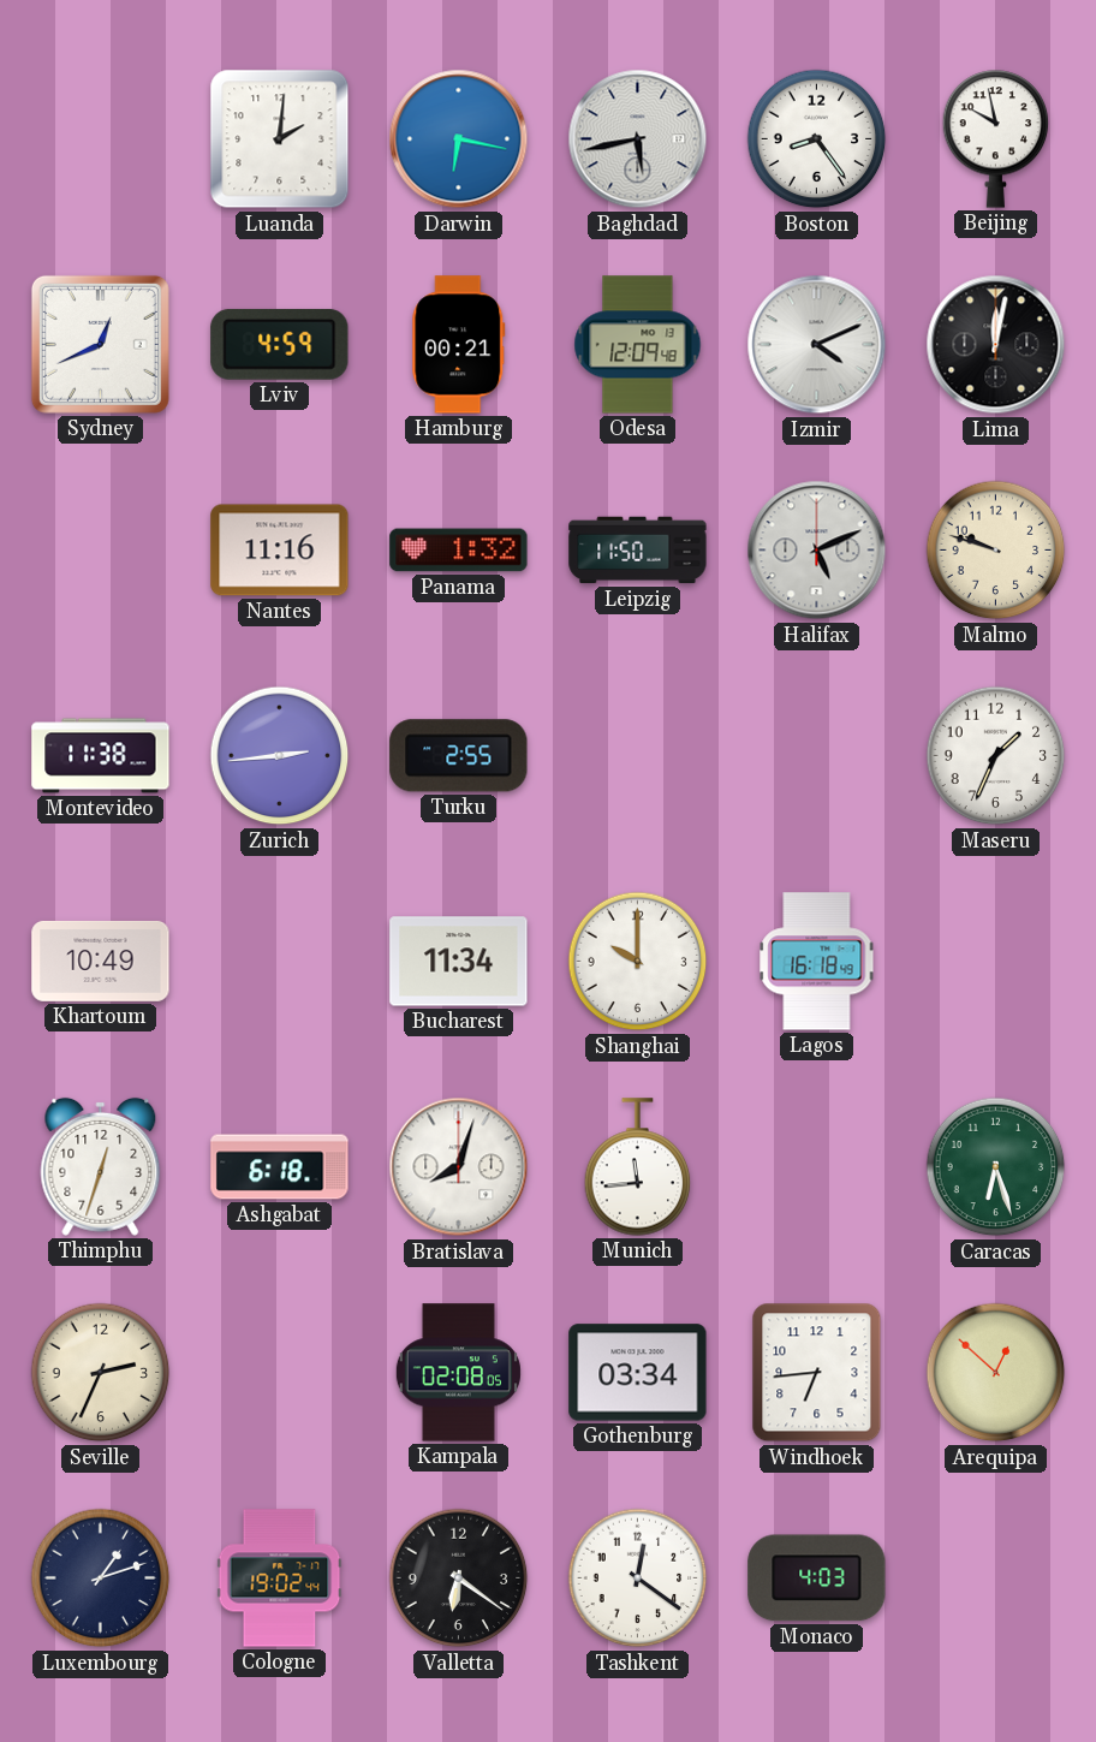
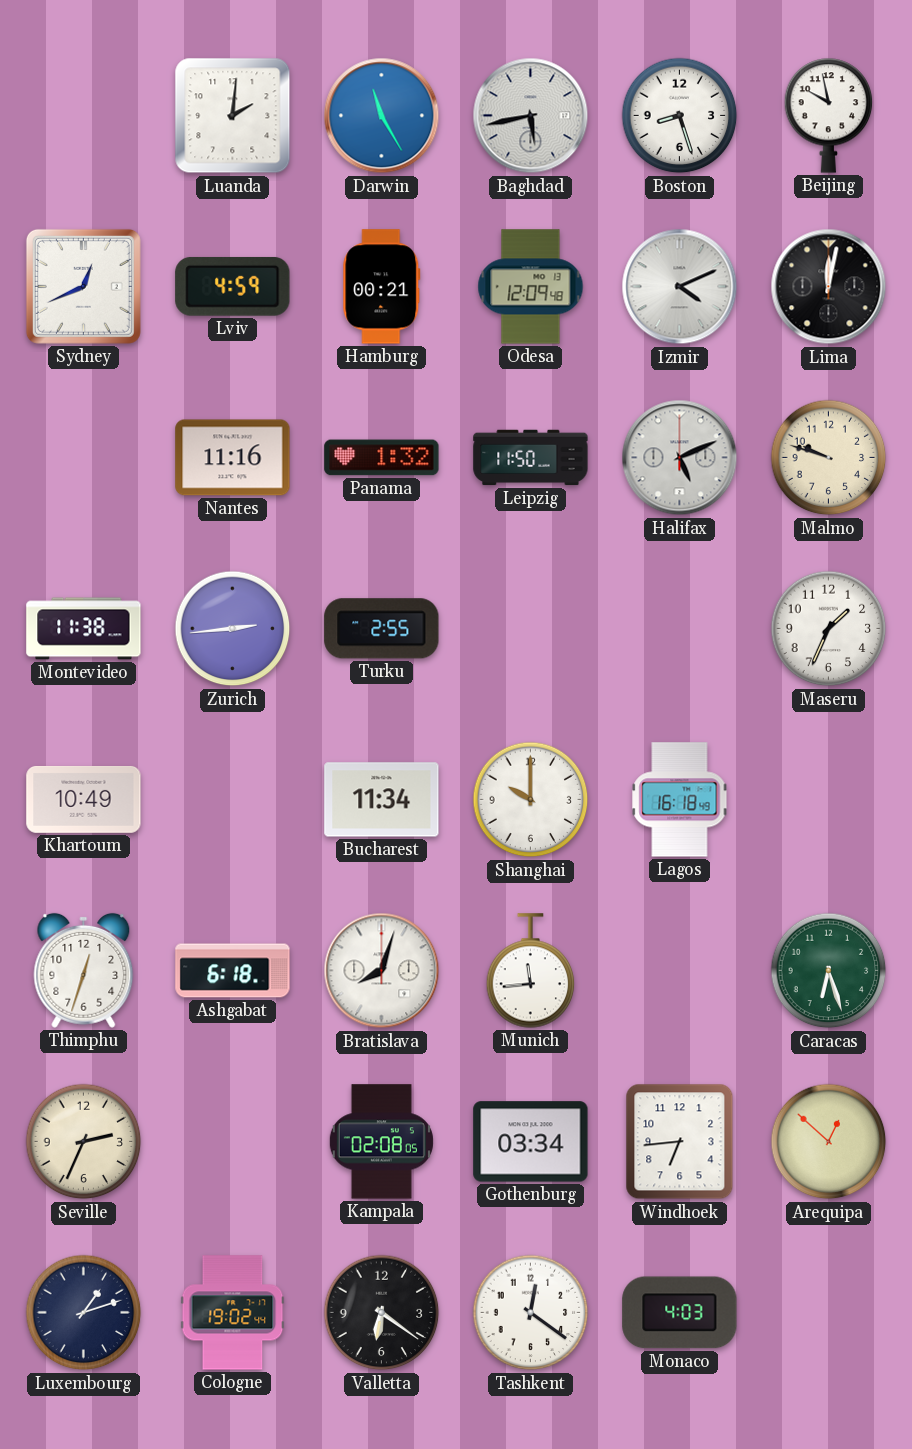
Darwin: 6:17 -> 11:25 (382, 116)
Boston: 8:24 -> 8:27 (680, 116)
